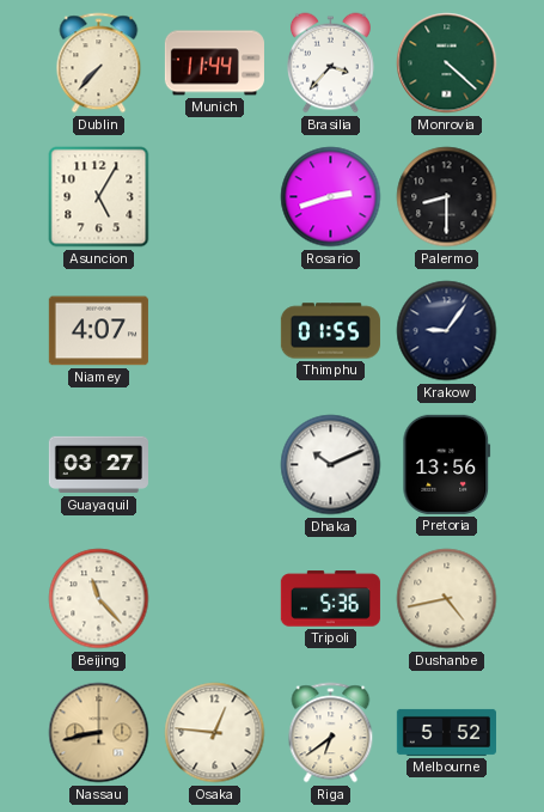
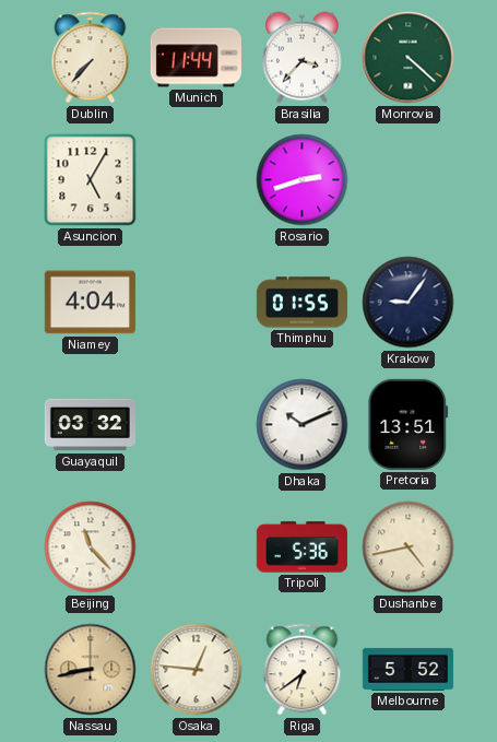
Palermo: 8:30 -> none (447, 197)
Niamey: 4:07 -> 4:04 (90, 303)
Guayaquil: 03:27 -> 03:32 (90, 425)
Pretoria: 13:56 -> 13:51 (409, 424)
